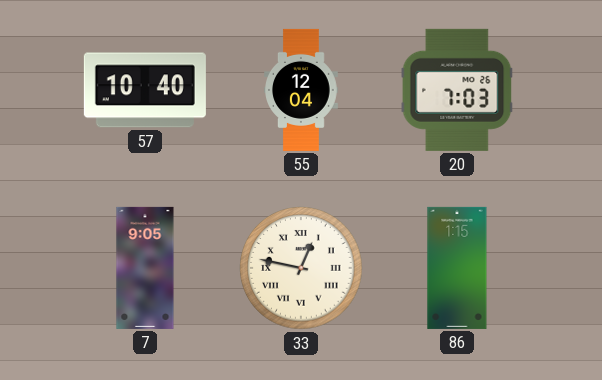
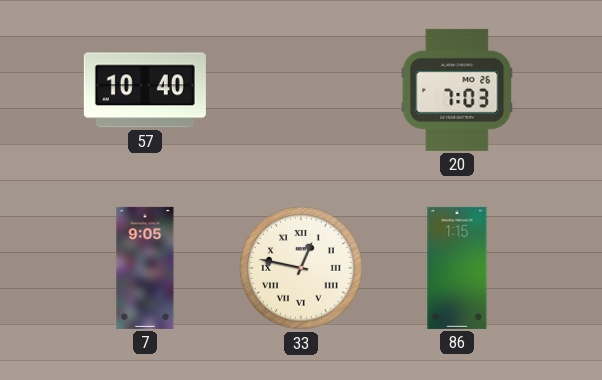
55: 12:04 -> none (301, 90)
